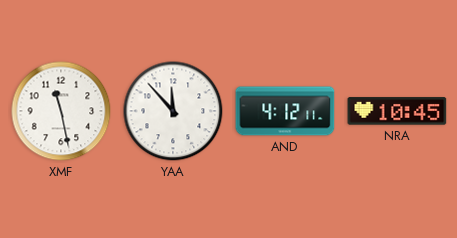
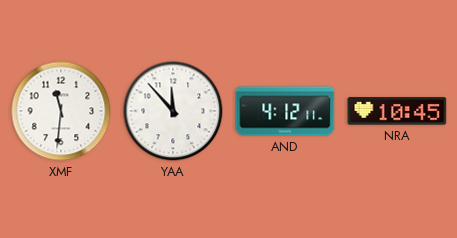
XMF: 11:28 -> 11:31 (61, 111)
